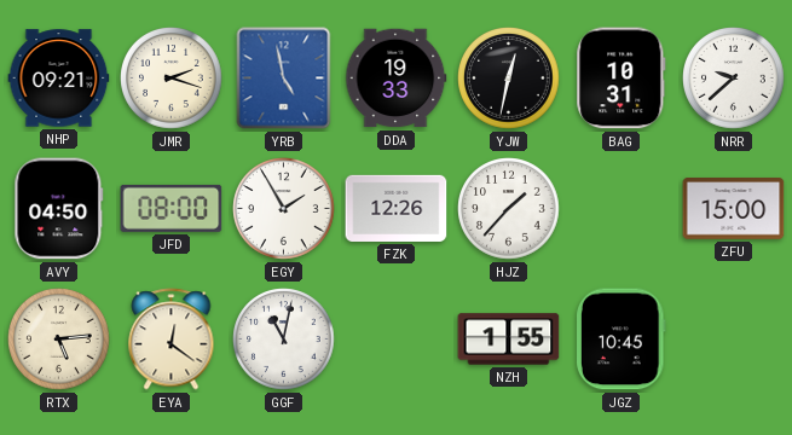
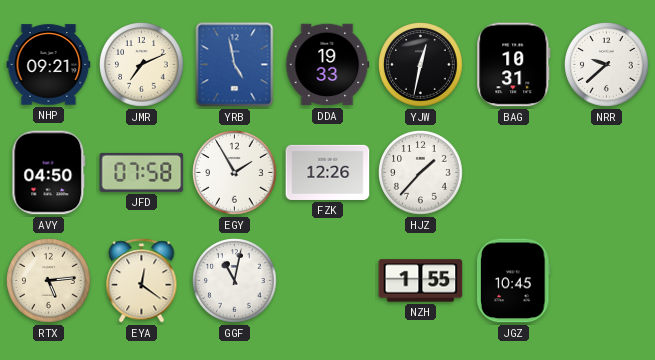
JMR: 2:18 -> 7:11 (142, 65)
JFD: 08:00 -> 07:58 (142, 172)
ZFU: 15:00 -> none (734, 209)
